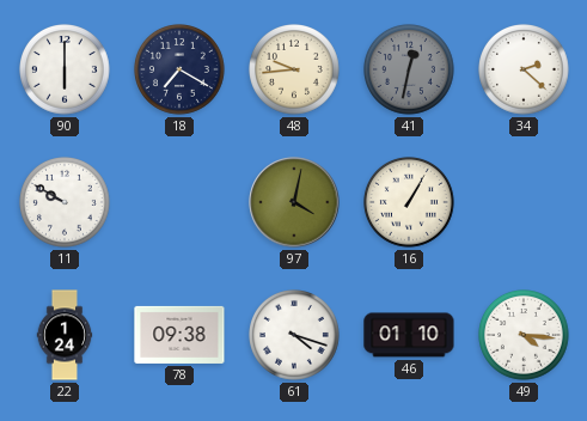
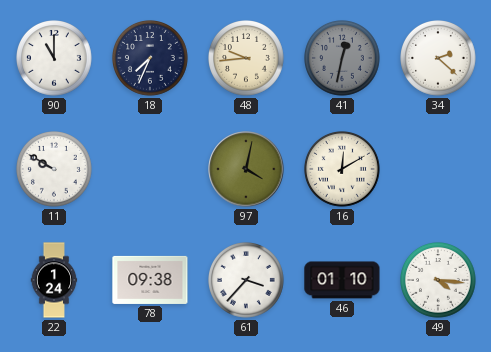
90: 6:00 -> 11:00 (55, 59)
18: 7:20 -> 7:34 (151, 59)
16: 1:05 -> 12:10 (343, 170)
61: 4:18 -> 3:37 (247, 281)
